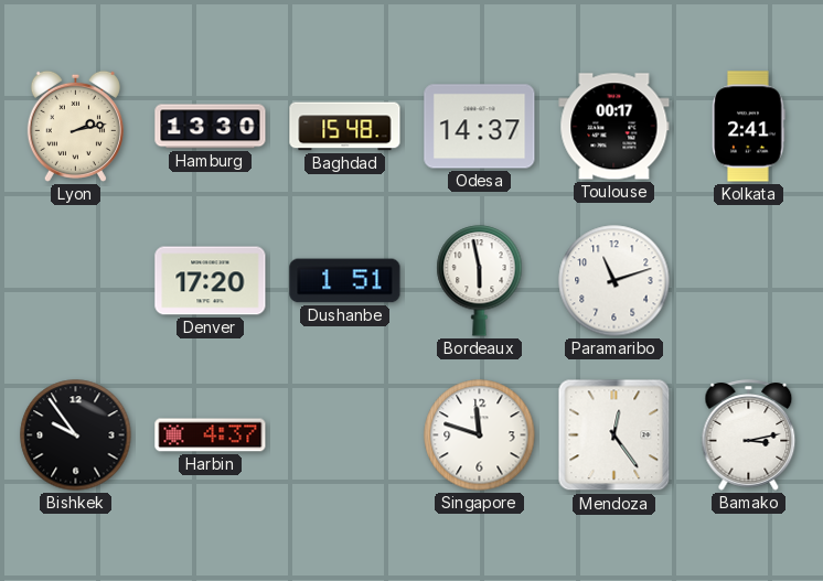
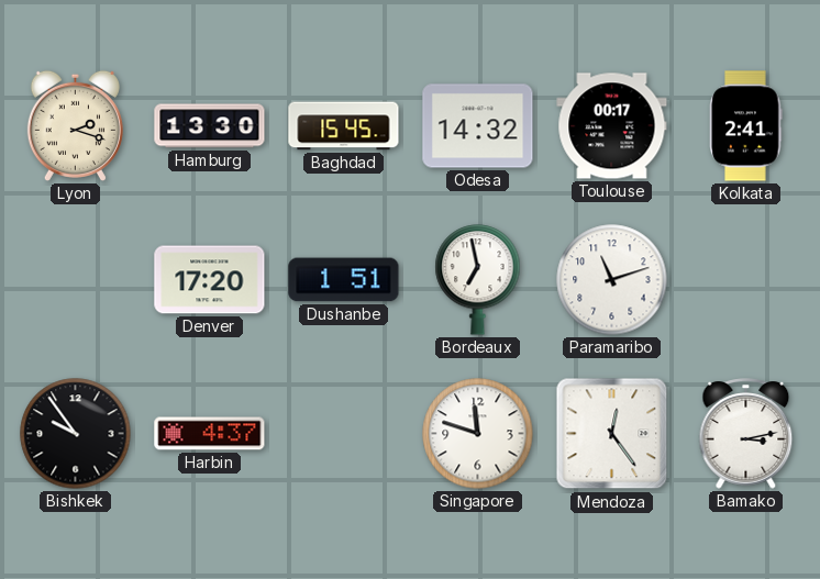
Lyon: 2:13 -> 2:18 (75, 125)
Baghdad: 15:48 -> 15:45 (344, 126)
Odesa: 14:37 -> 14:32 (478, 126)
Bordeaux: 5:58 -> 6:58 (478, 280)
